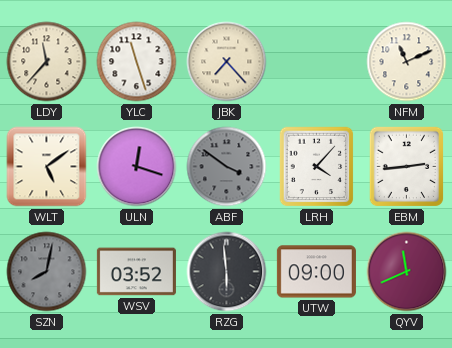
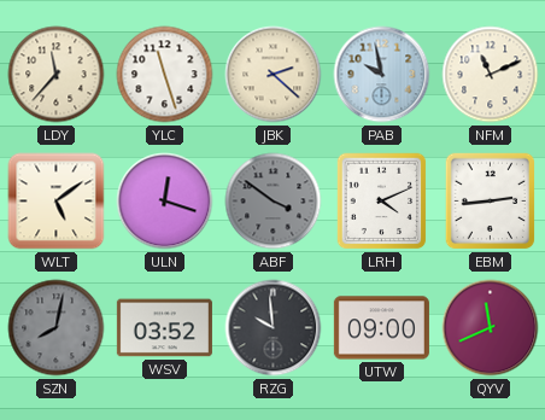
JBK: 7:23 -> 2:22 (274, 75)
PAB: none -> 9:58 (382, 75)
LRH: 4:07 -> 4:11 (382, 202)
RZG: 5:59 -> 9:59 (274, 328)
